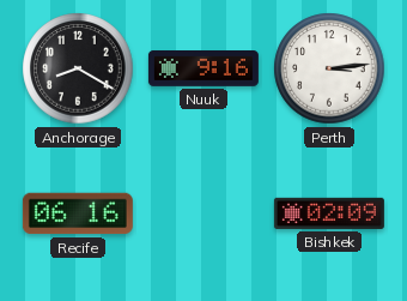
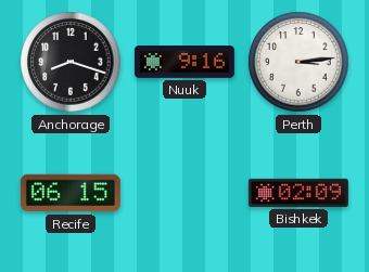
Anchorage: 8:20 -> 8:18 (71, 62)
Recife: 06:16 -> 06:15 (71, 193)
